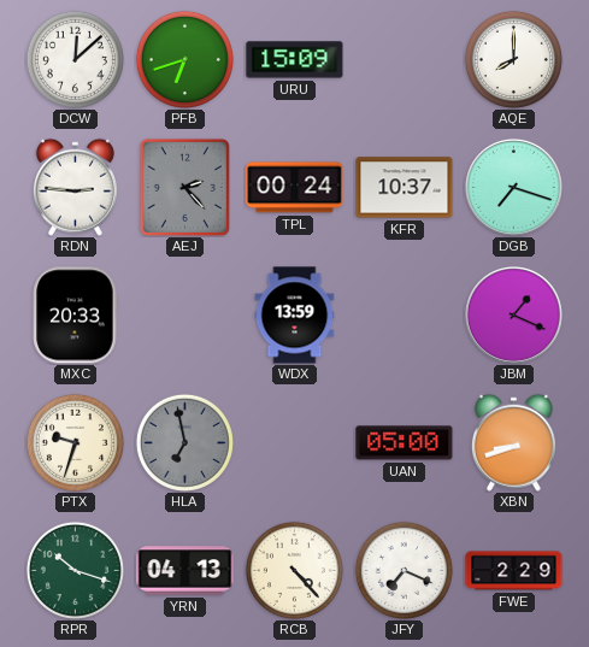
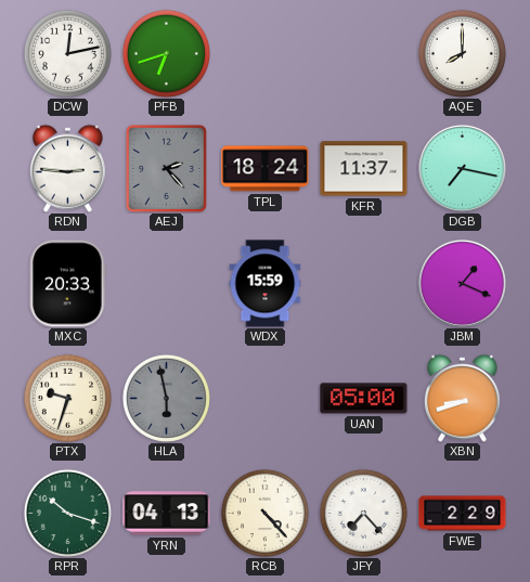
DCW: 12:08 -> 12:13 (67, 53)
URU: 15:09 -> none (295, 60)
TPL: 00:24 -> 18:24 (266, 169)
KFR: 10:37 -> 11:37 (364, 169)
DGB: 7:18 -> 7:17 (462, 168)
WDX: 13:59 -> 15:59 (266, 284)
HLA: 6:58 -> 5:58 (166, 398)
JFY: 7:19 -> 7:23 (363, 513)
